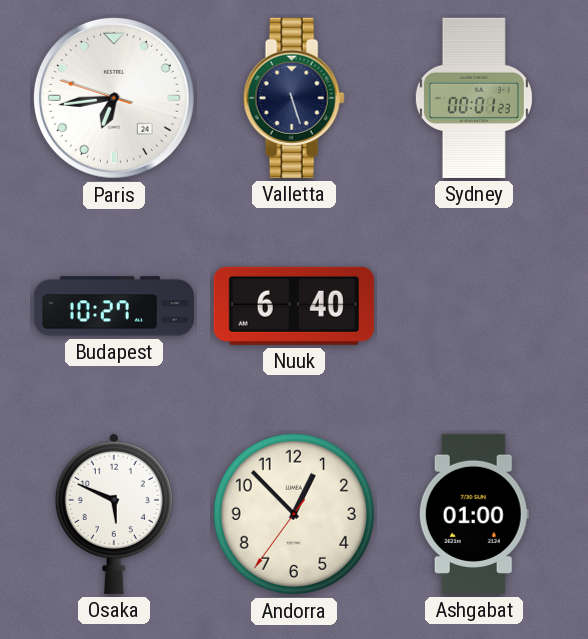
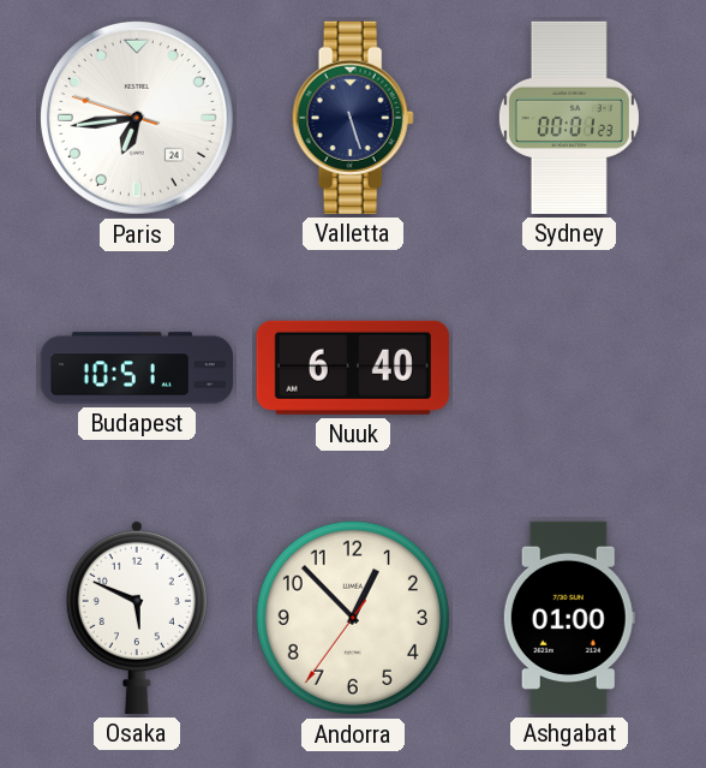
Budapest: 10:27 -> 10:51 (137, 368)
